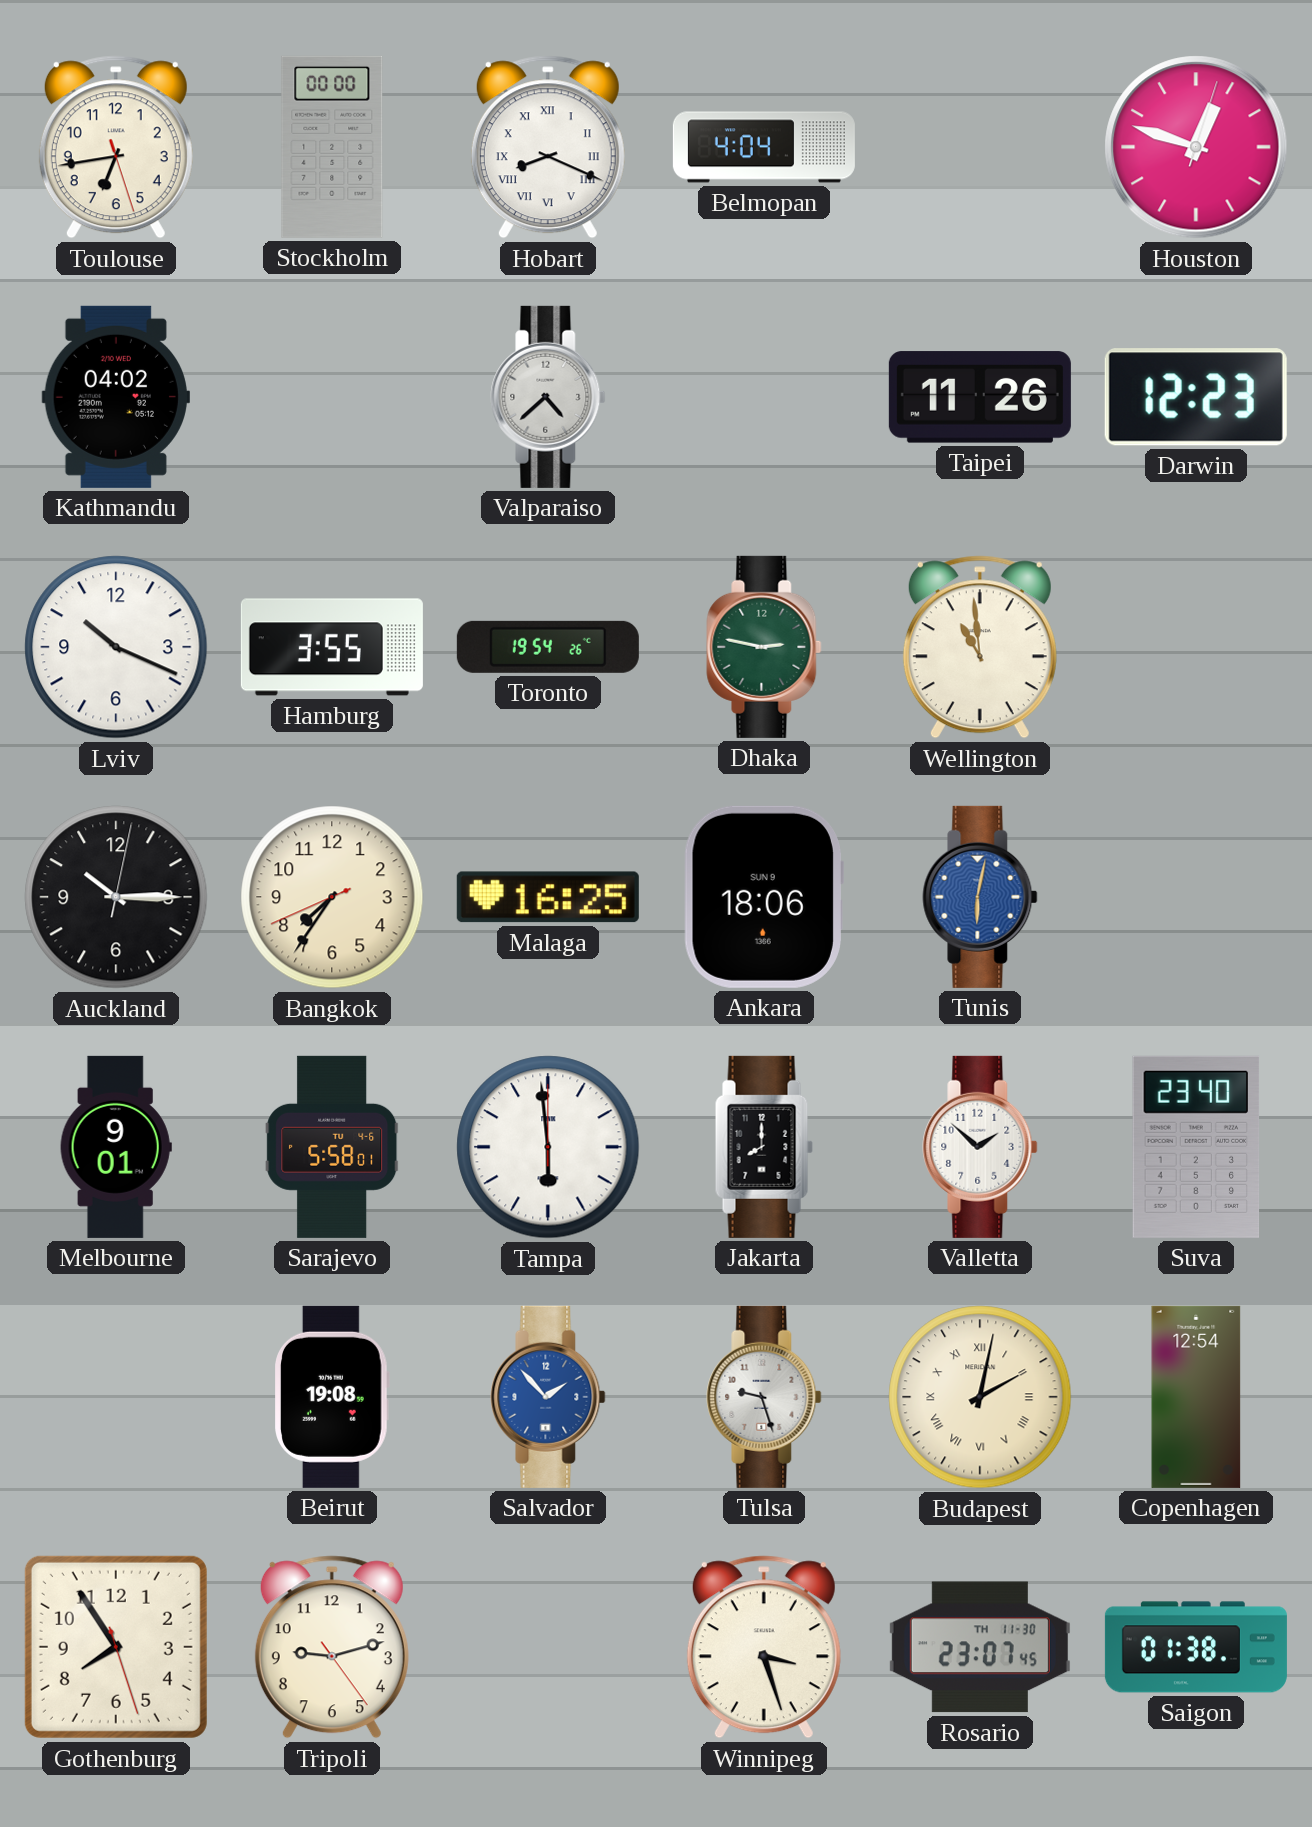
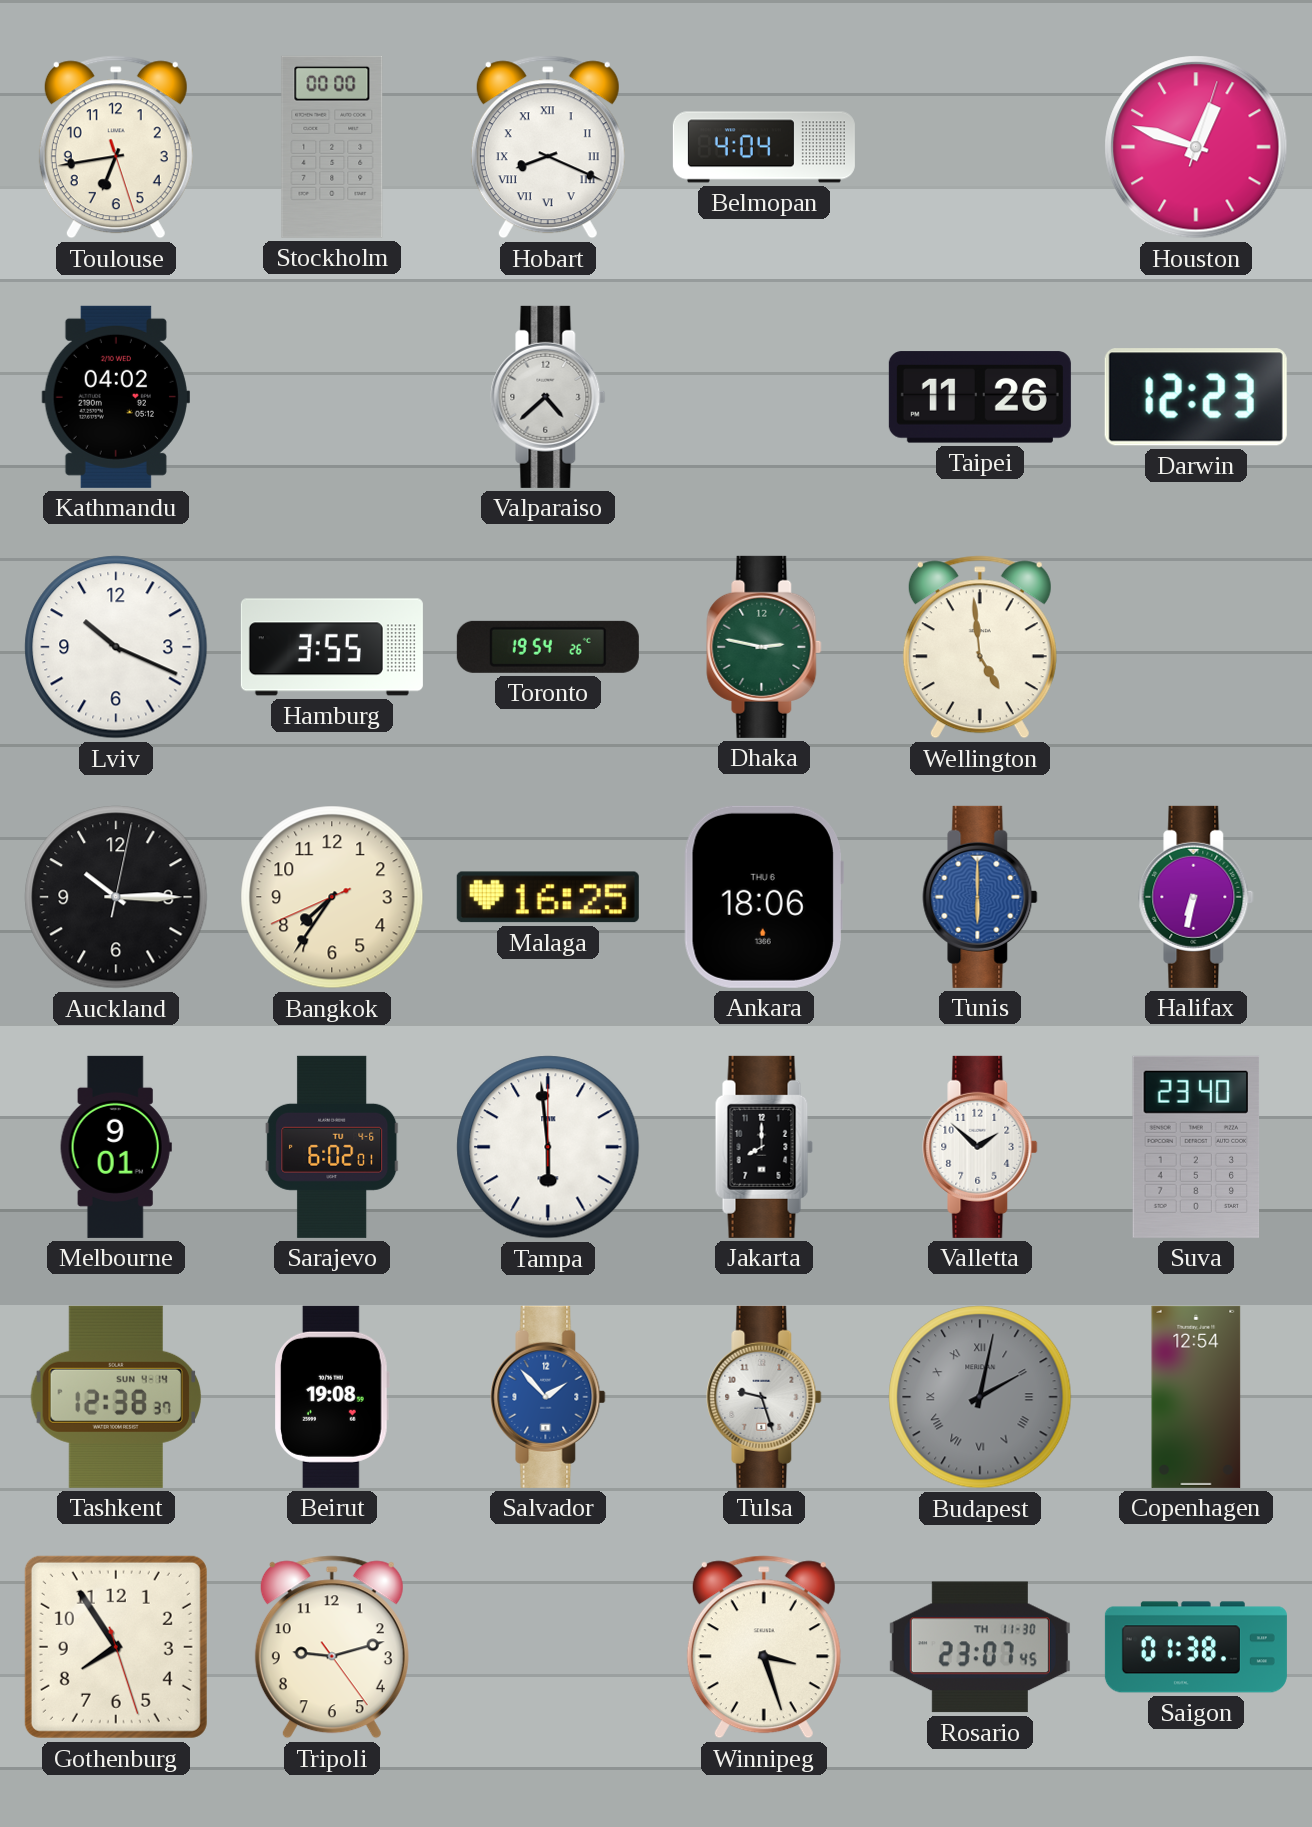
Wellington: 10:59 -> 4:59 (980, 647)
Ankara date: SUN 9 -> THU 6 (764, 897)
Tunis: 6:02 -> 6:00 (980, 897)
Halifax: none -> 6:32 (1196, 897)
Sarajevo: 5:58 -> 6:02 (332, 1147)
Tashkent: none -> 12:38 (116, 1397)
Budapest dial: cream -> grey (980, 1397)
